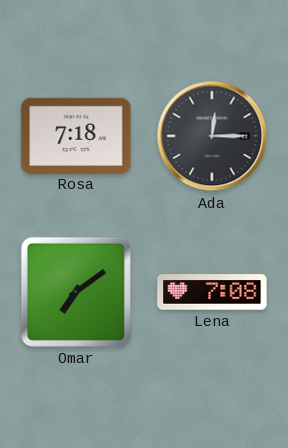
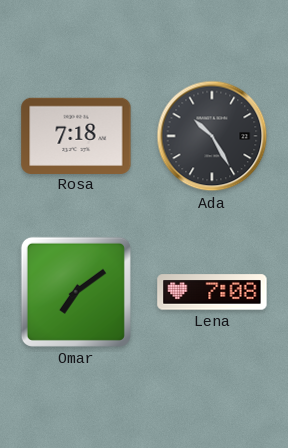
Ada: 12:15 -> 10:25 (212, 136)
